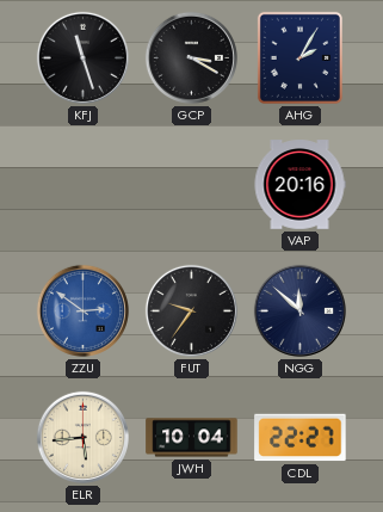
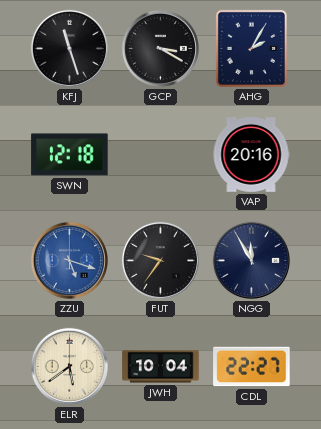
SWN: none -> 12:18 (70, 155)
ZZU: 2:51 -> 5:18 (69, 260)
NGG: 11:52 -> 11:55 (251, 260)
ELR: 5:44 -> 5:39 (69, 366)
